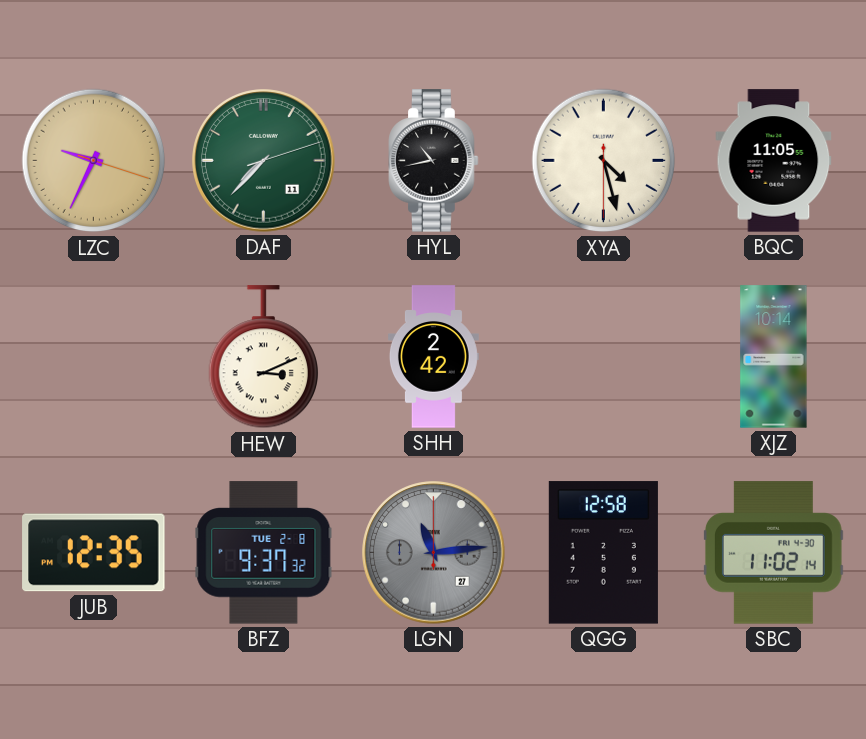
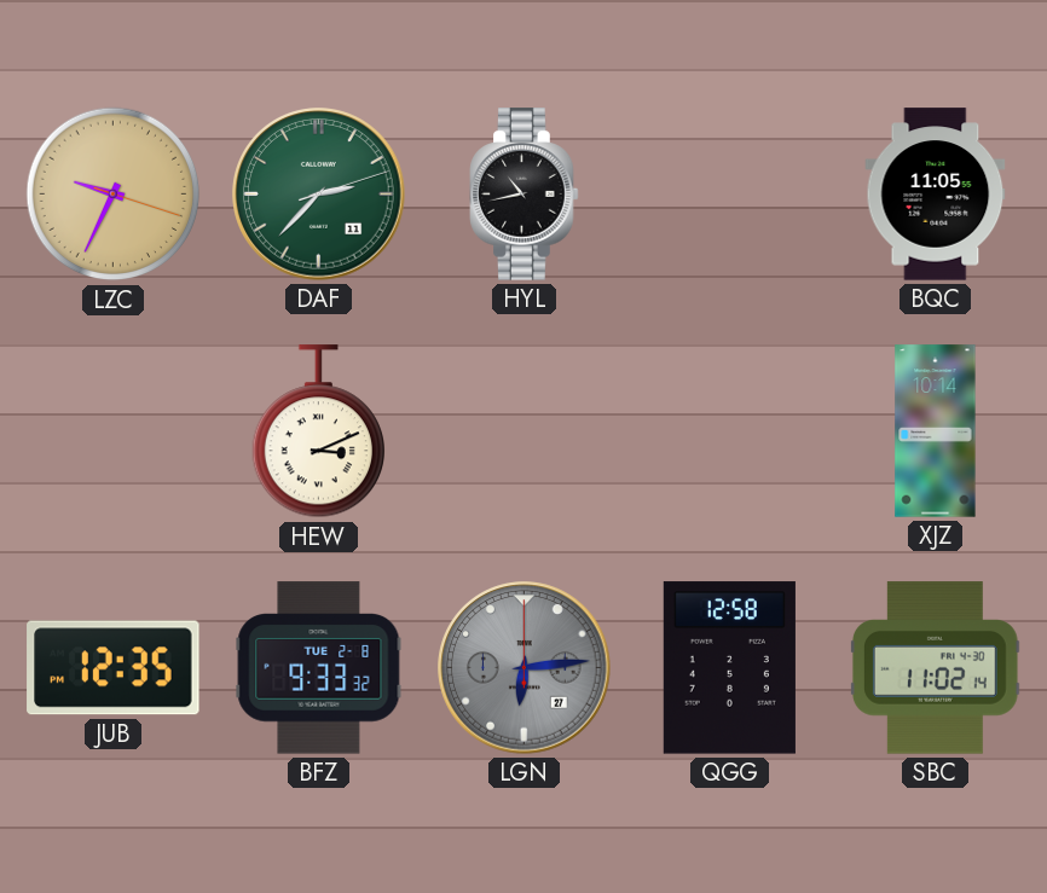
DAF: 7:37 -> 2:37 (319, 195)
XYA: 4:27 -> none (604, 161)
SHH: 2:42 -> none (433, 357)
BFZ: 9:37 -> 9:33 (319, 668)
LGN: 11:14 -> 6:14 (525, 668)
